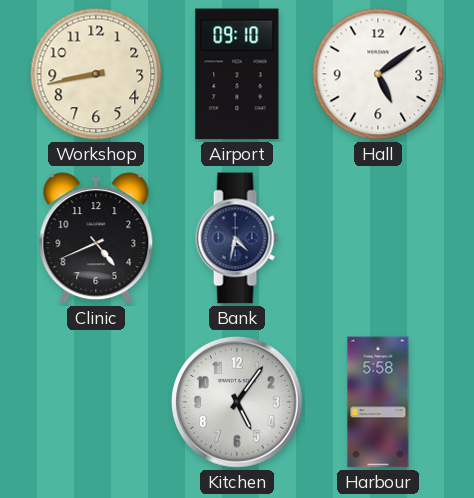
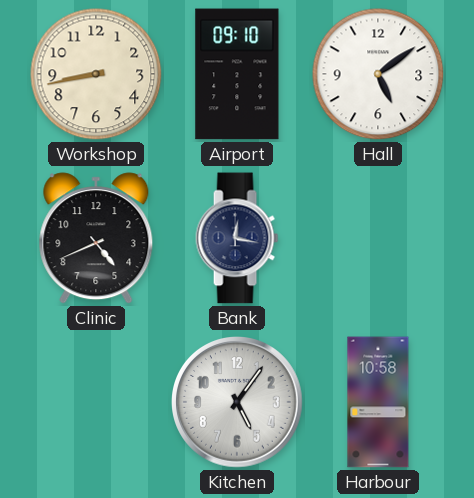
Bank: 4:32 -> 12:17 (237, 238)
Harbour: 5:58 -> 10:58 (378, 402)
